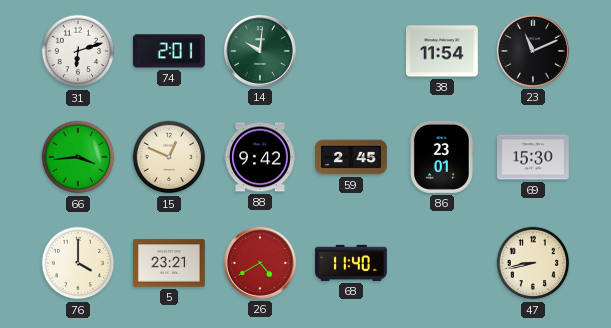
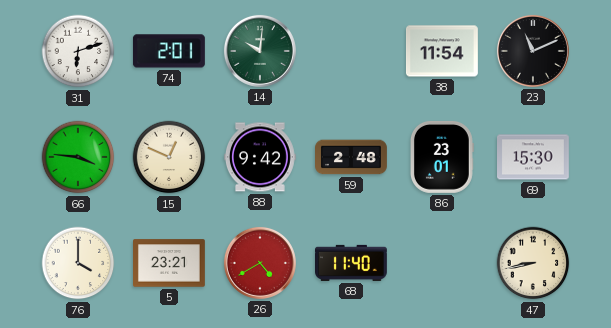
66: 3:44 -> 3:46 (78, 157)
59: 2:45 -> 2:48 (352, 157)
